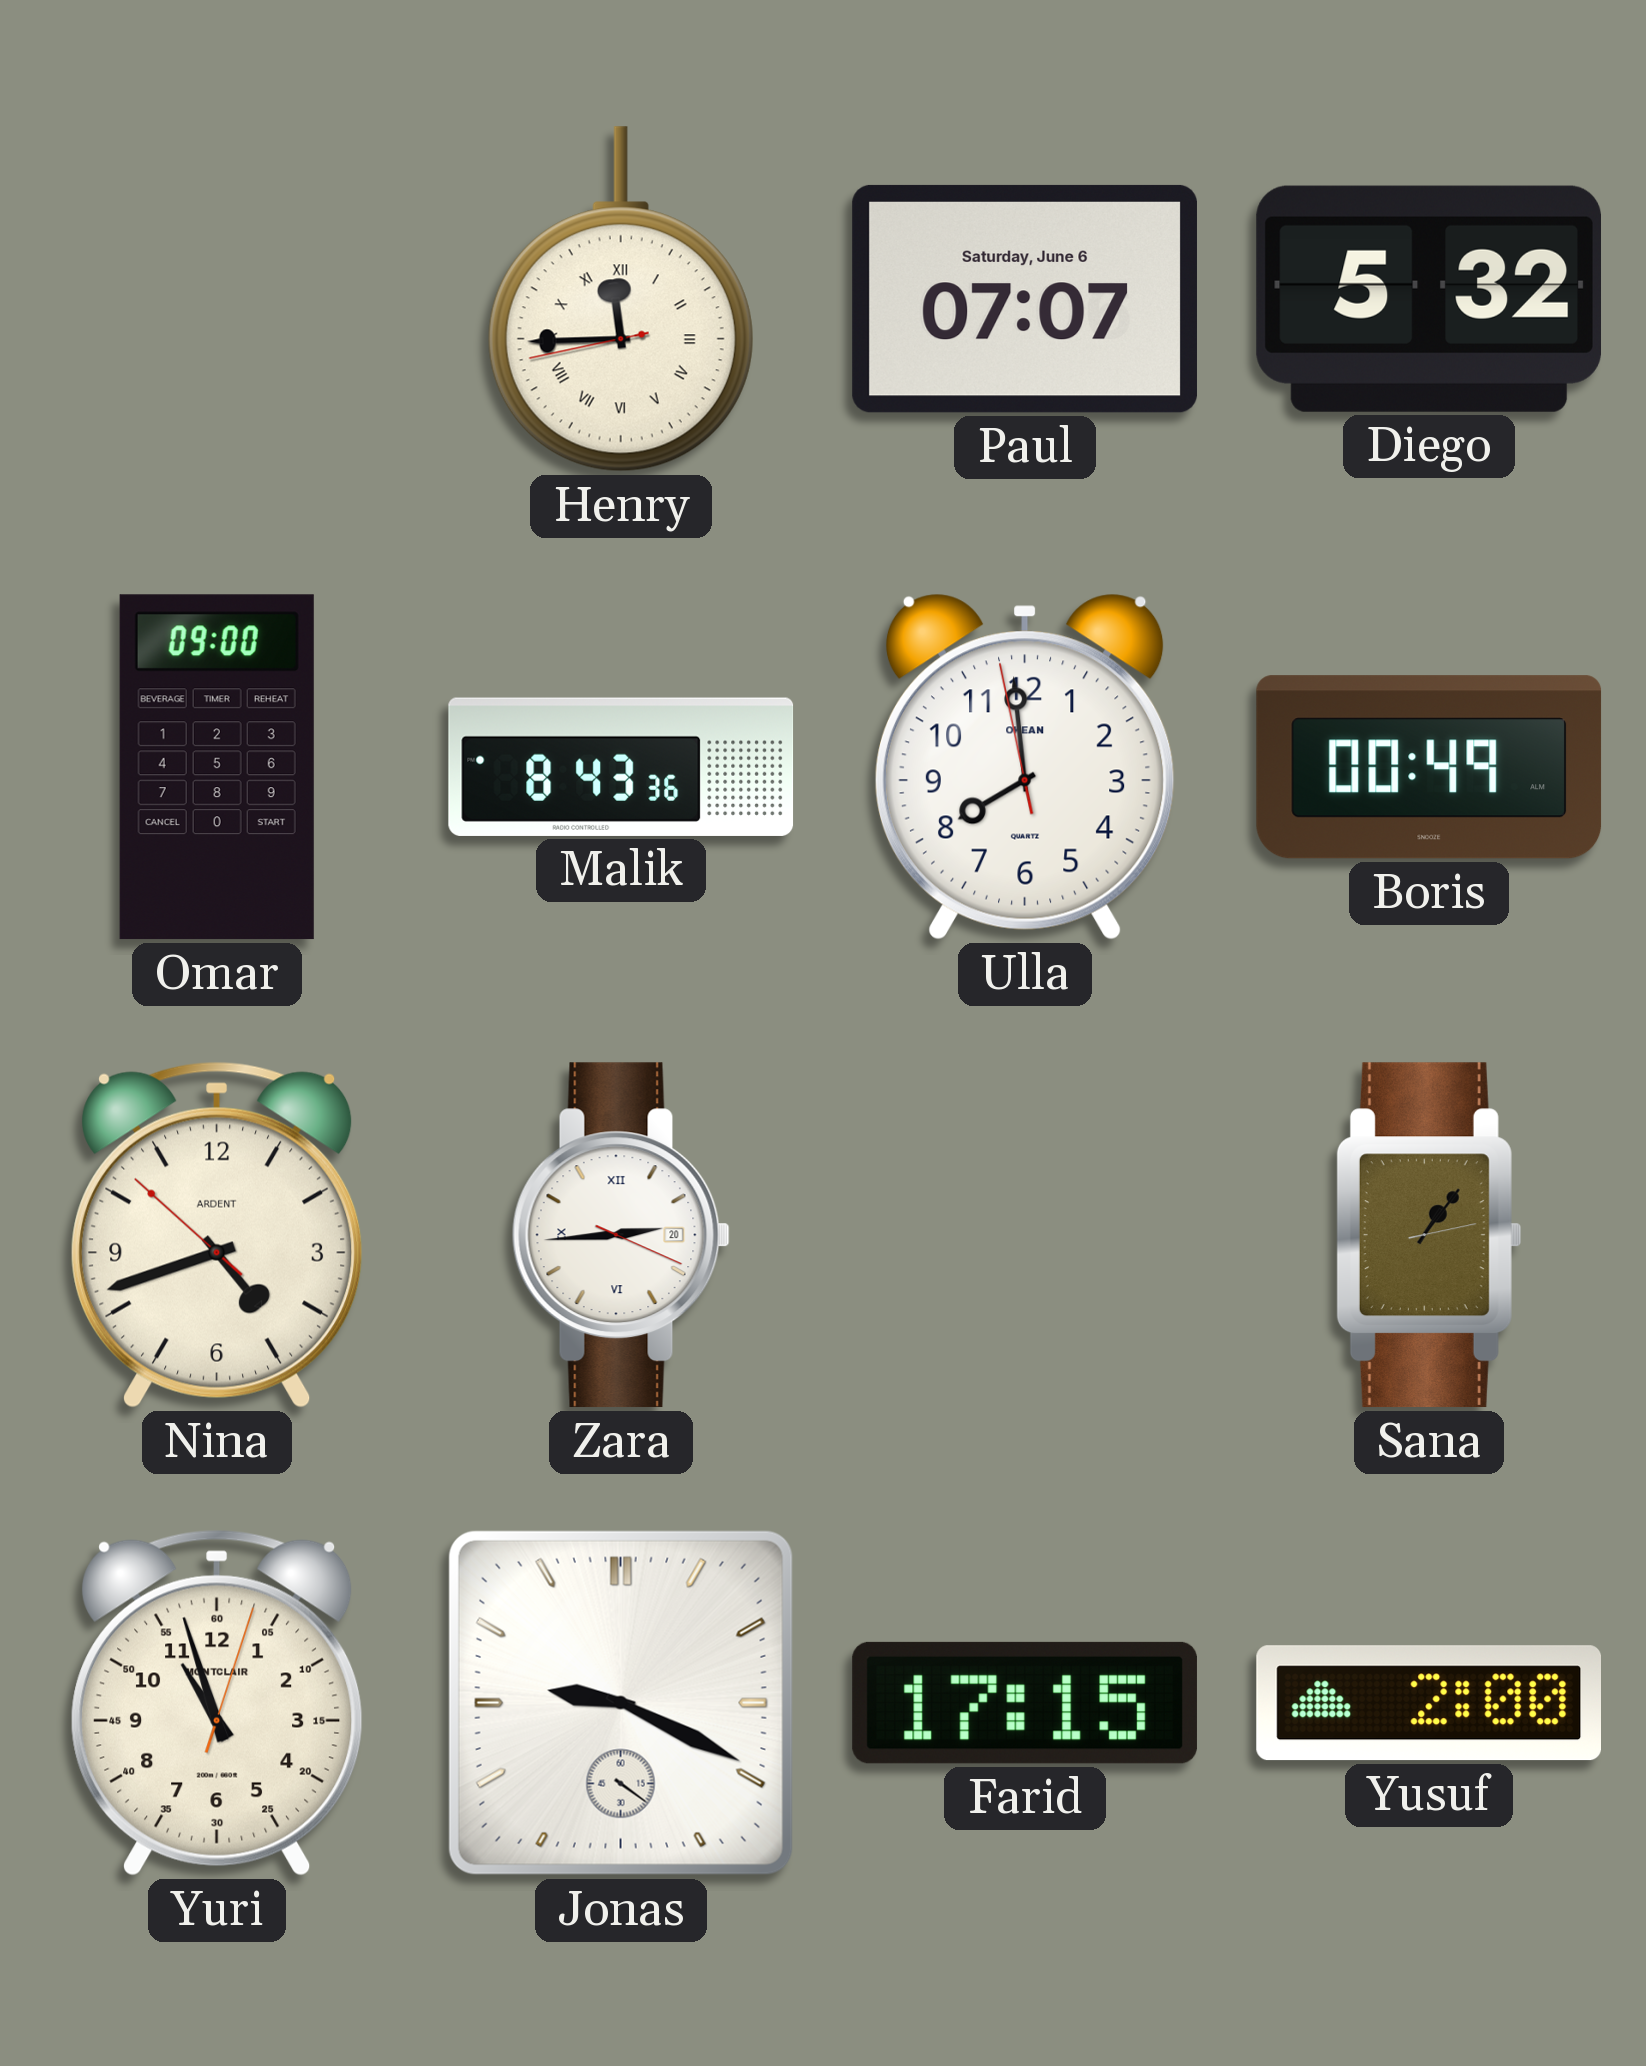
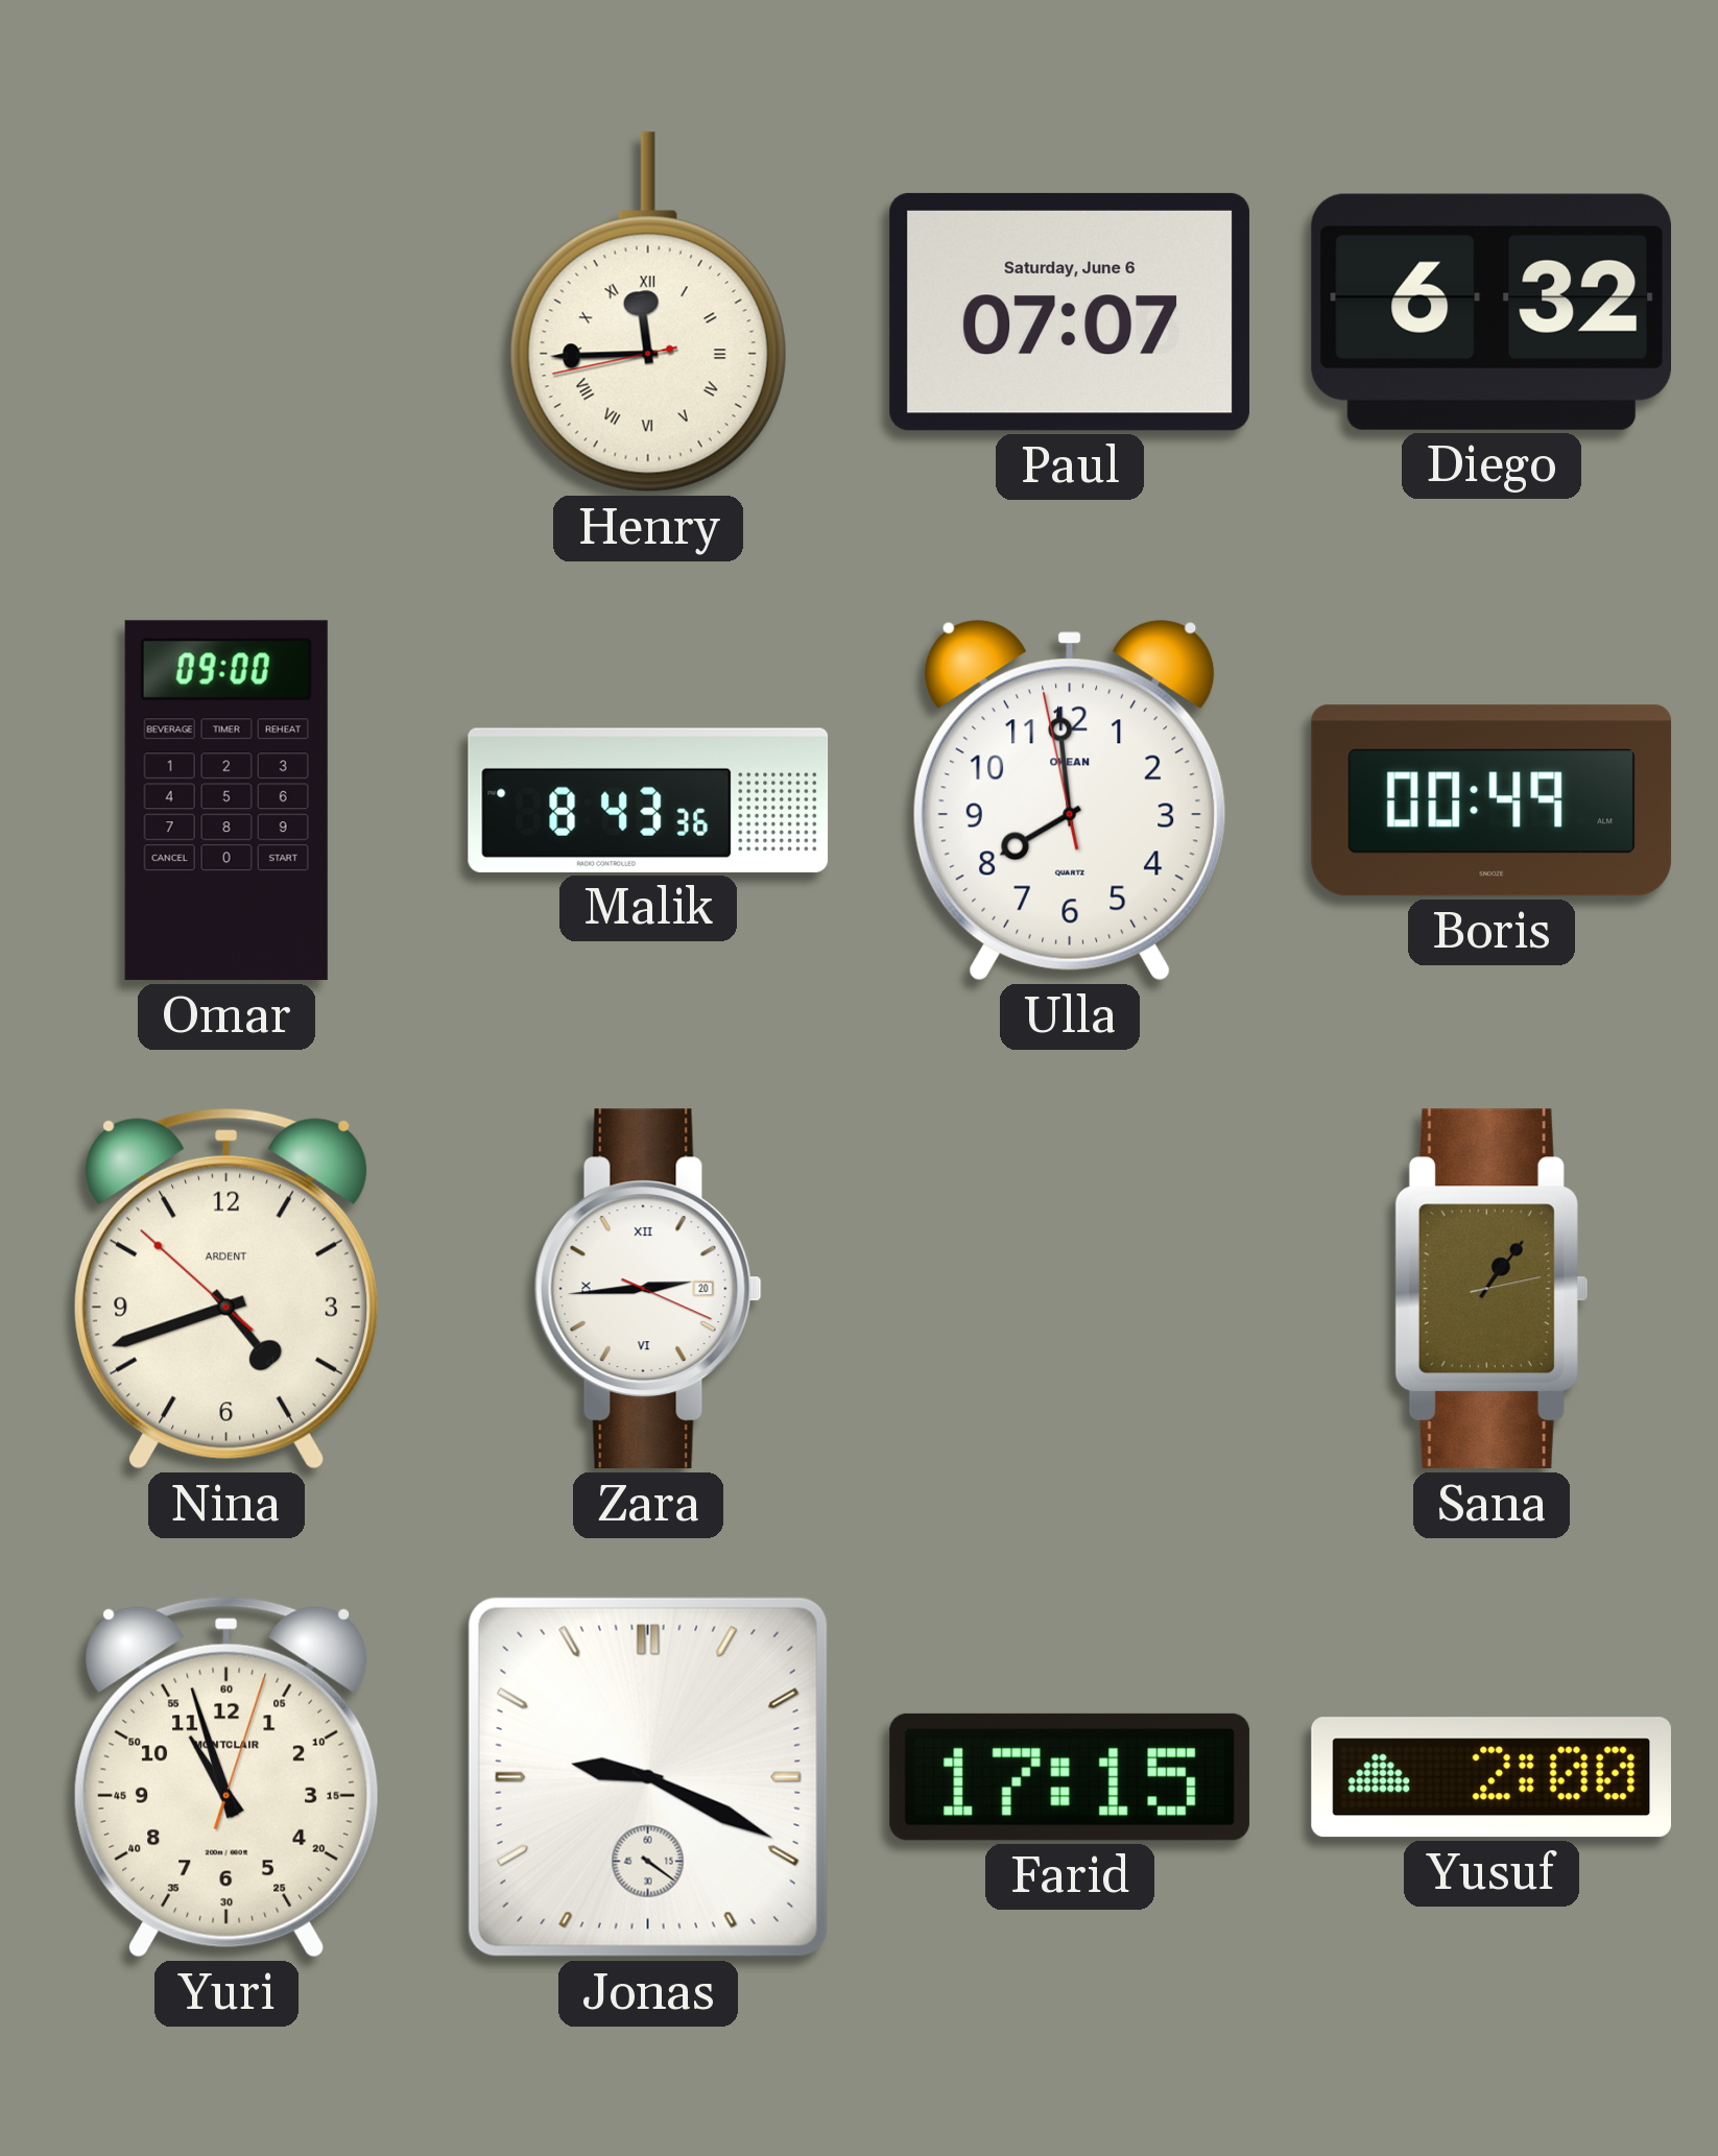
Diego: 5:32 -> 6:32 (1490, 312)
